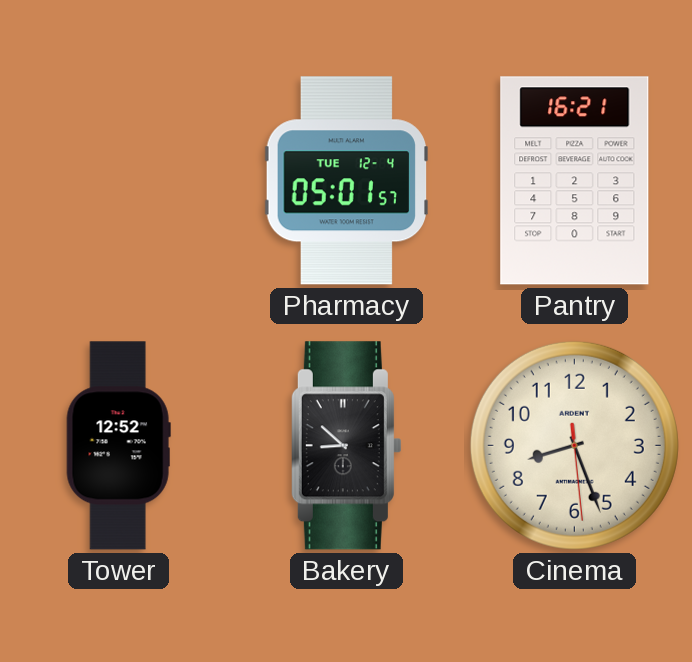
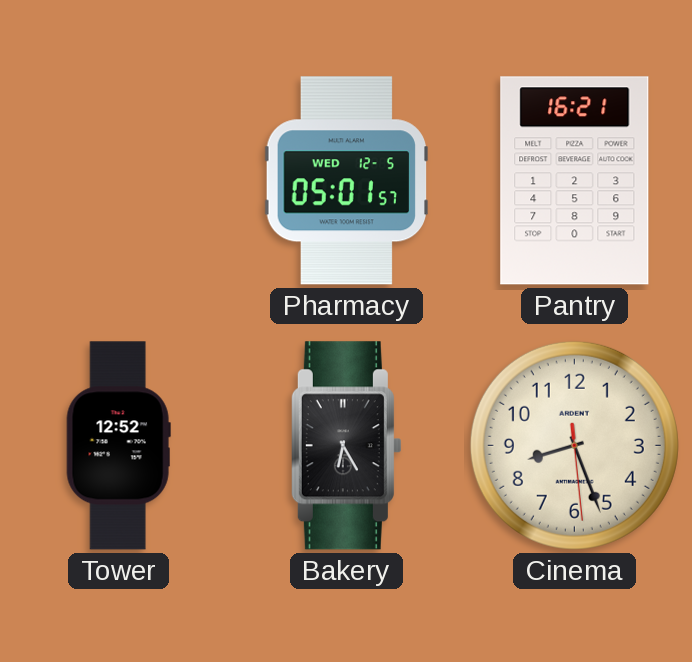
Pharmacy date: TUE 12-4 -> WED 12-5 (346, 181)
Bakery: 8:52 -> 6:25 (346, 446)
